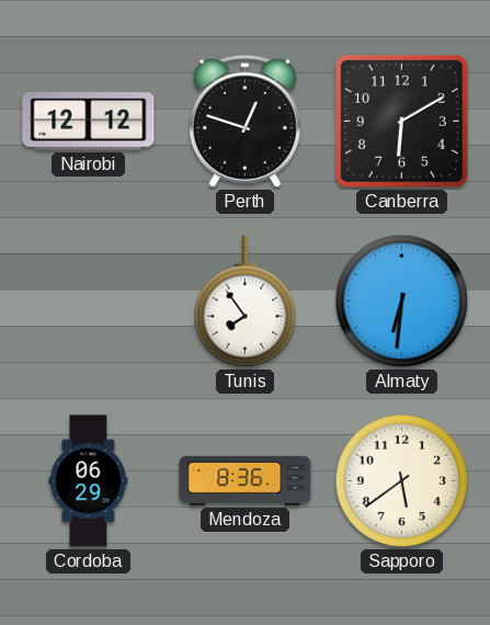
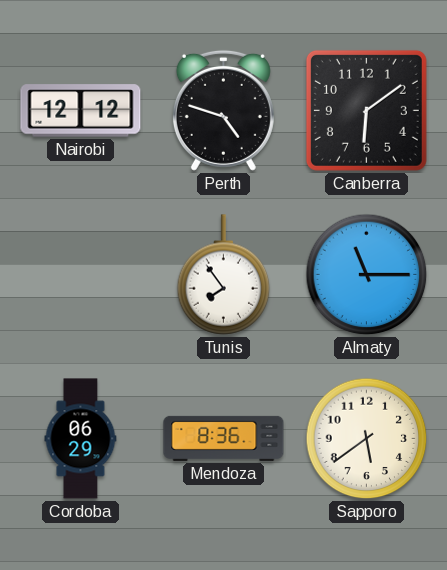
Perth: 12:48 -> 4:48 (223, 110)
Canberra: 6:10 -> 6:09 (366, 110)
Almaty: 6:31 -> 11:15 (367, 275)
